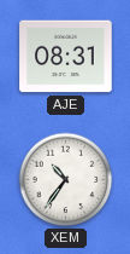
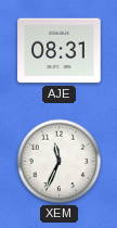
XEM: 10:36 -> 11:34 (60, 162)
